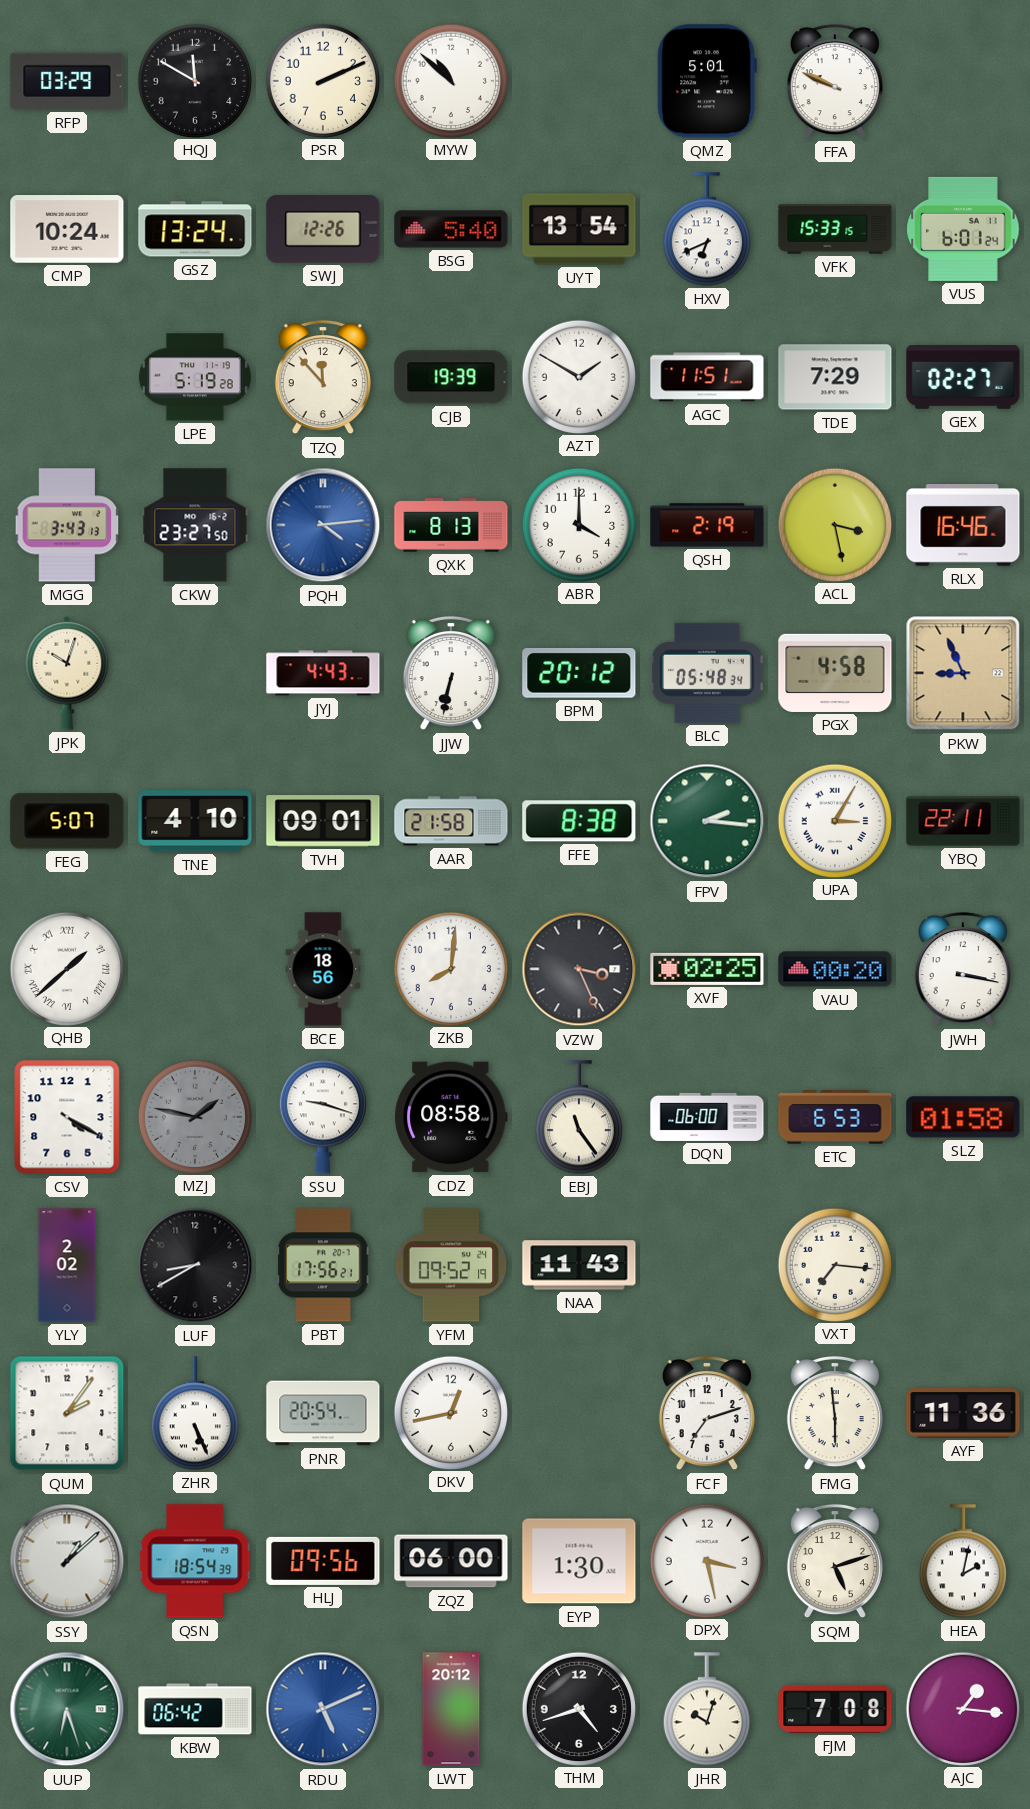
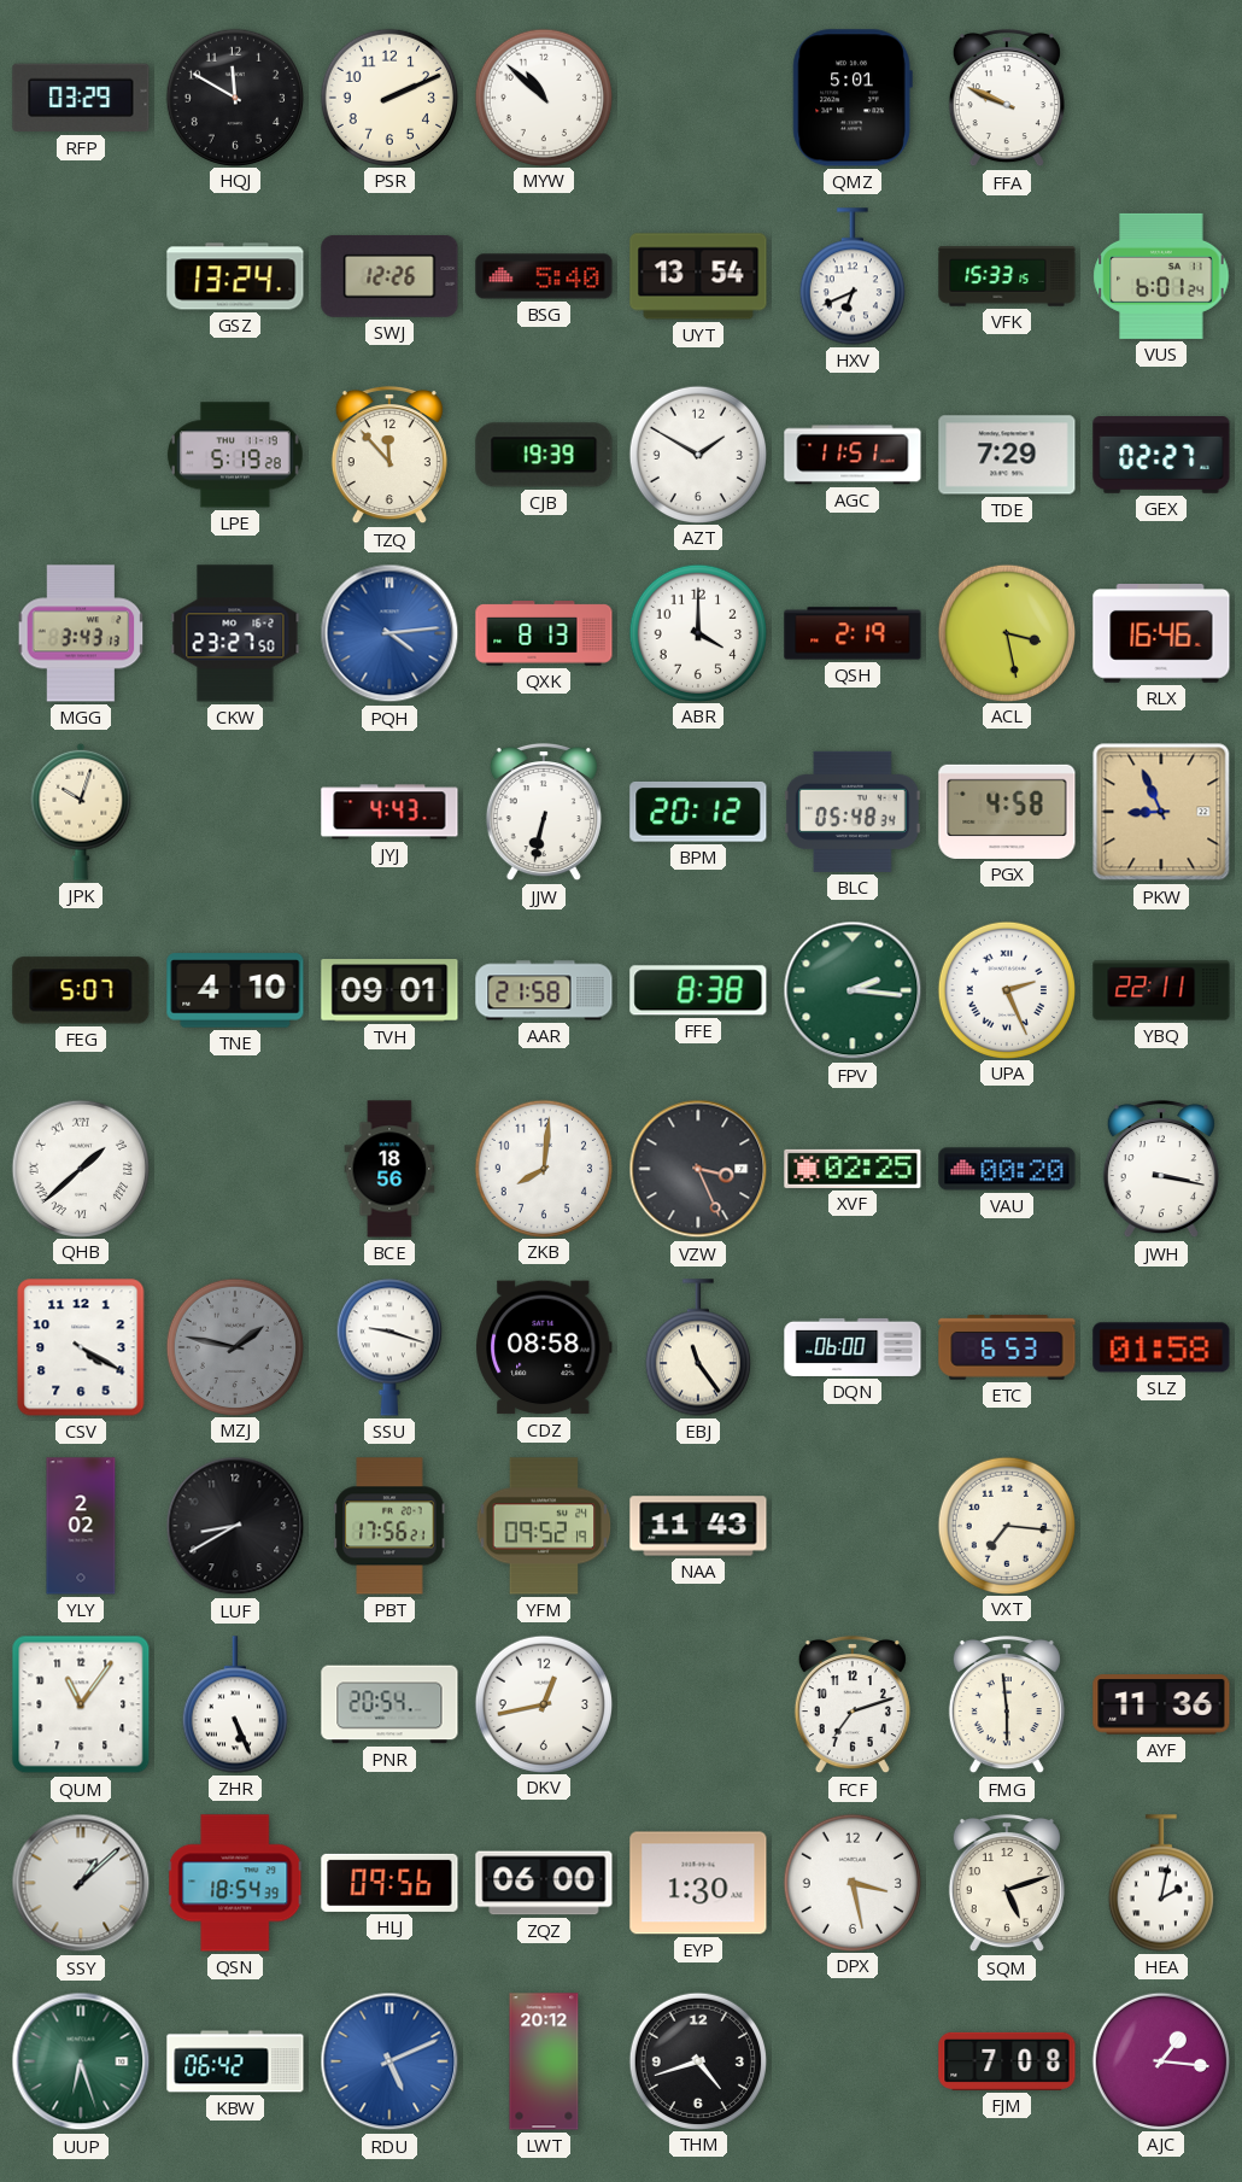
CMP: 10:24 -> none (67, 230)
UPA: 3:05 -> 2:26 (1006, 989)
QUM: 2:06 -> 11:06 (81, 1704)
JHR: 10:03 -> none (707, 1709)
